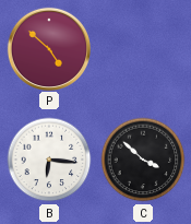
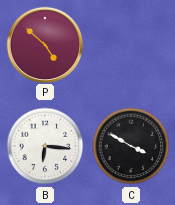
C: 3:52 -> 3:50 (131, 146)
